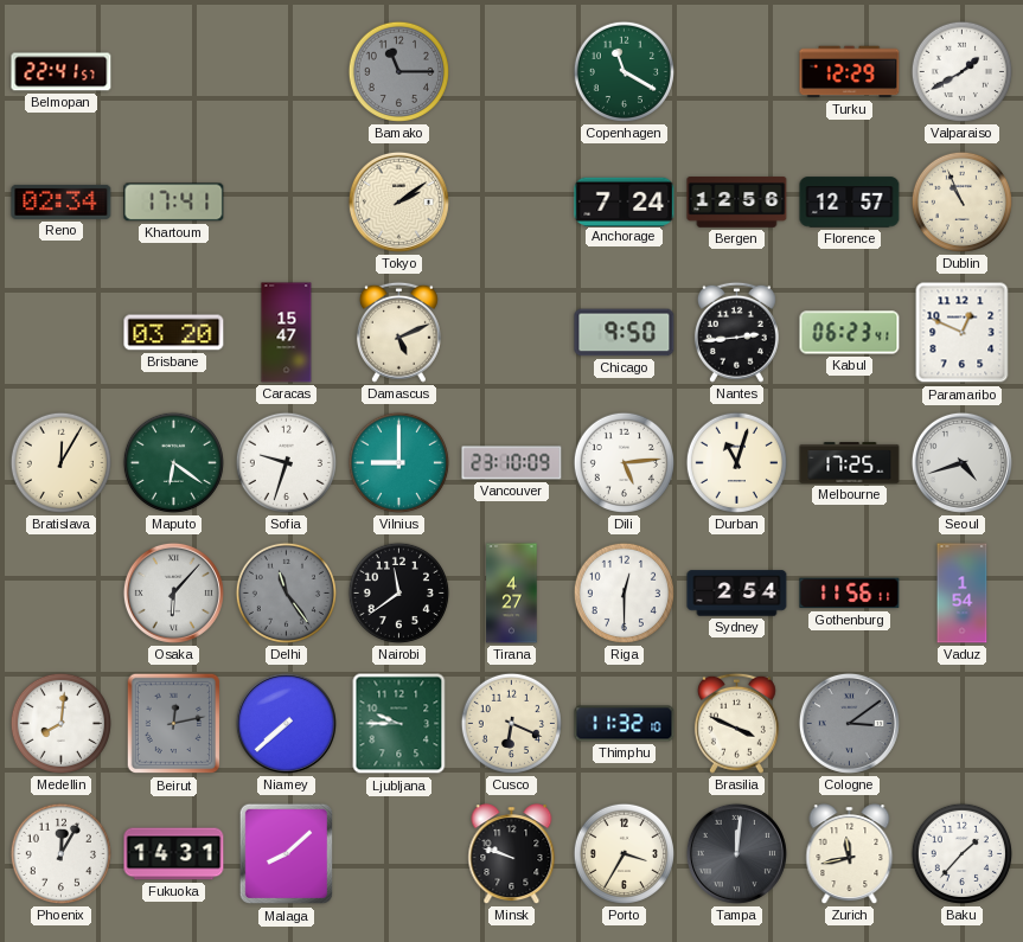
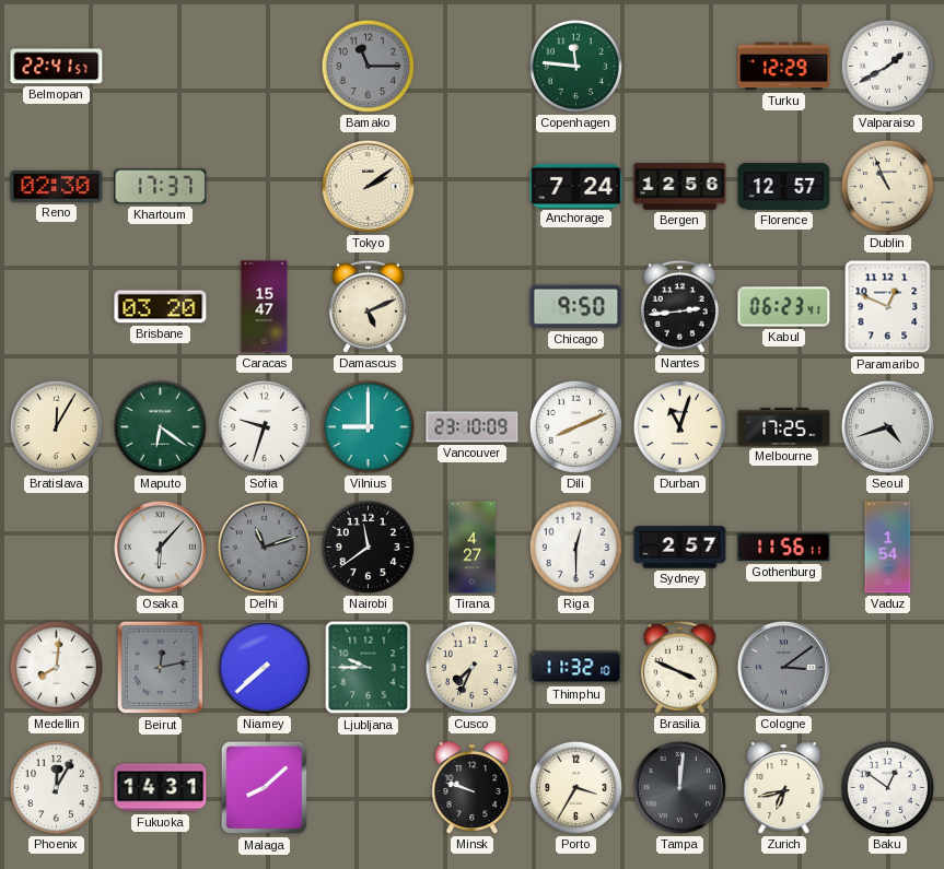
Copenhagen: 11:20 -> 11:46 (575, 66)
Reno: 02:34 -> 02:30 (57, 186)
Khartoum: 17:41 -> 17:37 (161, 187)
Dili: 5:14 -> 8:11 (575, 426)
Delhi: 11:24 -> 11:12 (264, 547)
Sydney: 2:54 -> 2:57 (680, 548)
Cusco: 6:19 -> 7:34 (471, 667)
Zurich: 11:43 -> 6:43 (784, 788)
Baku: 1:37 -> 12:51 (887, 787)
